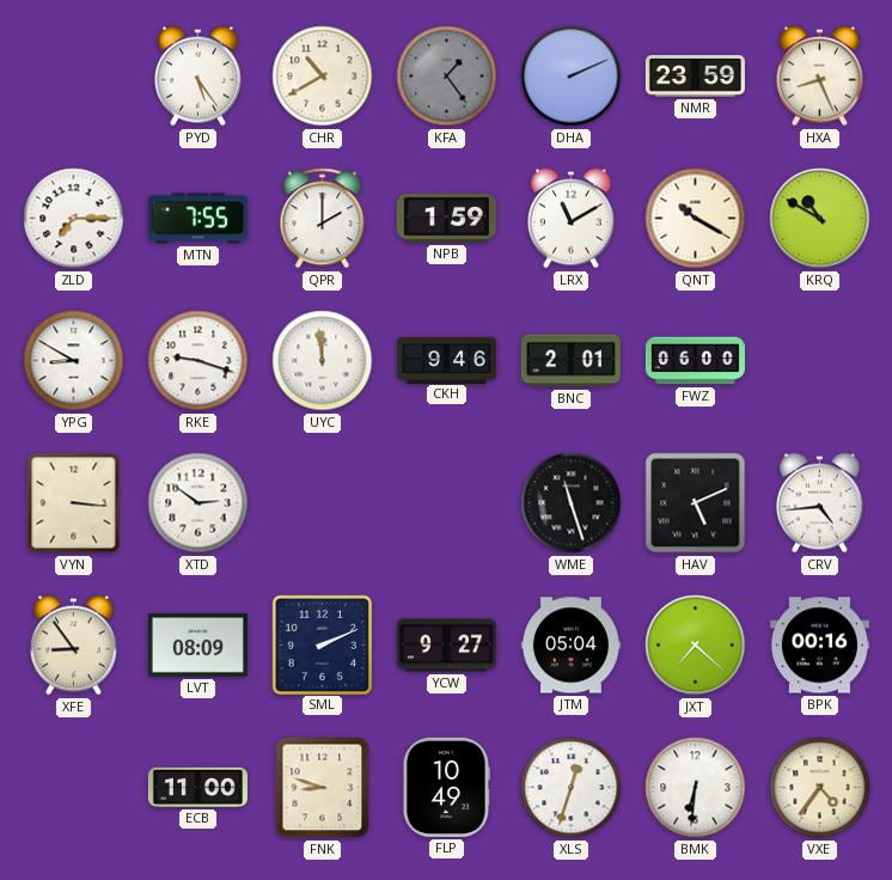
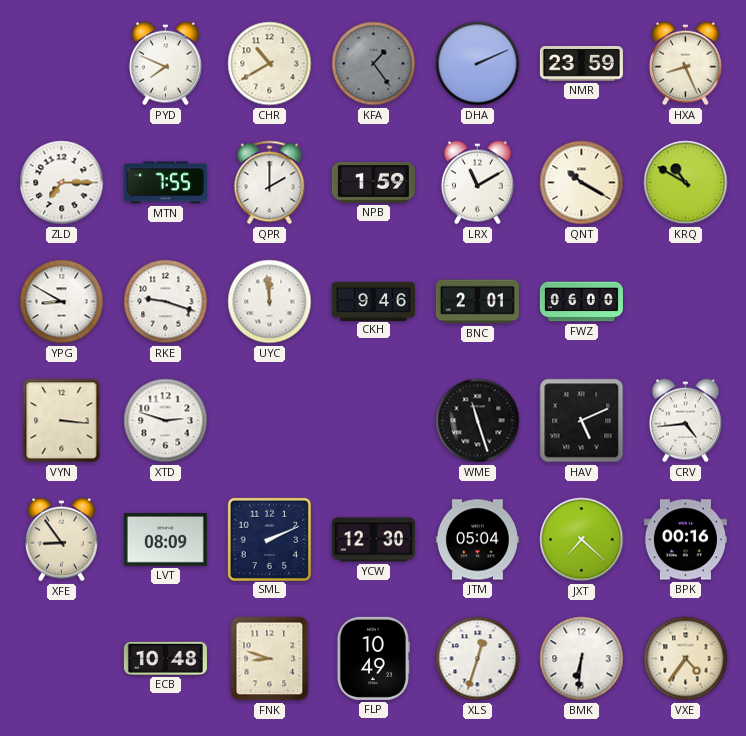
PYD: 5:24 -> 7:49 (166, 64)
XTD: 2:51 -> 2:48 (166, 421)
YCW: 9:27 -> 12:30 (373, 540)
ECB: 11:00 -> 10:48 (165, 658)
